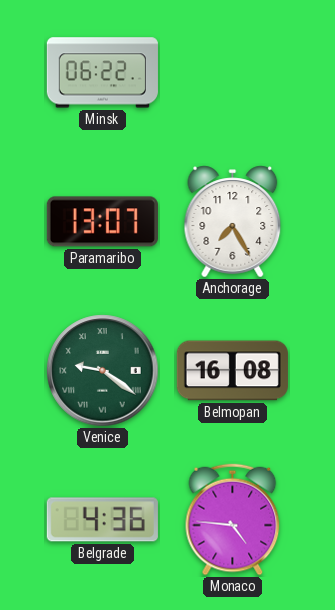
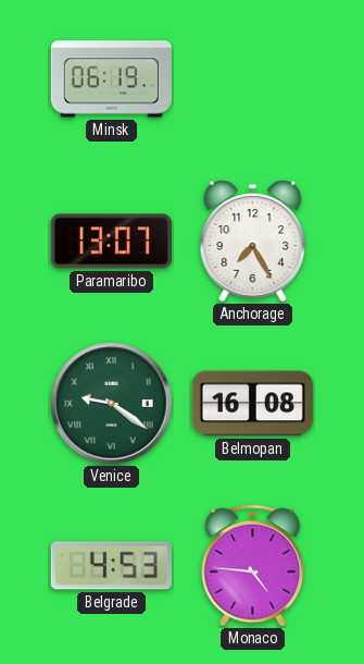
Minsk: 06:22 -> 06:19 (111, 79)
Belgrade: 4:36 -> 4:53 (111, 566)
